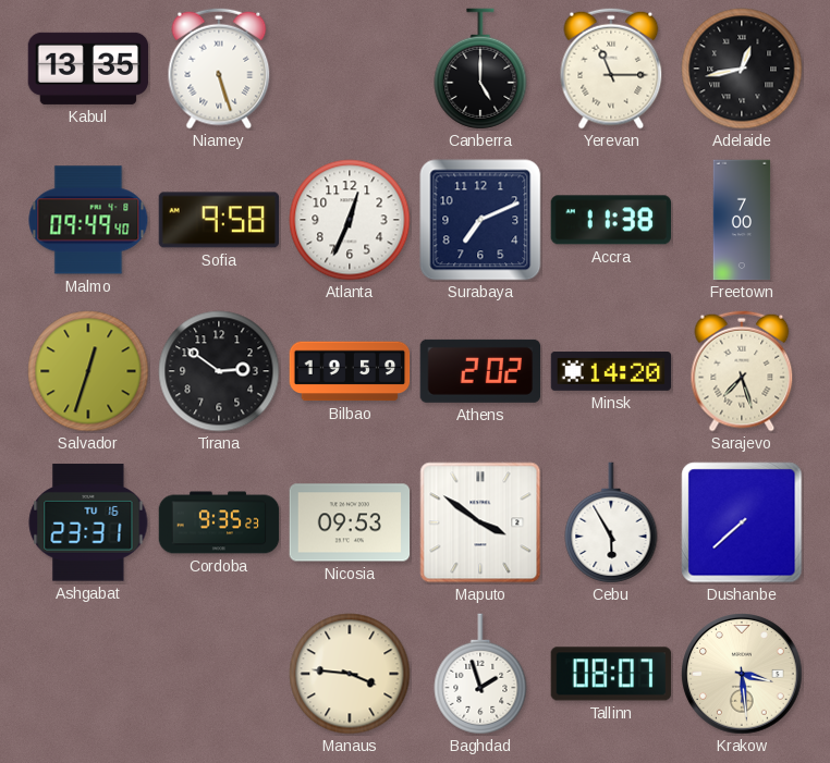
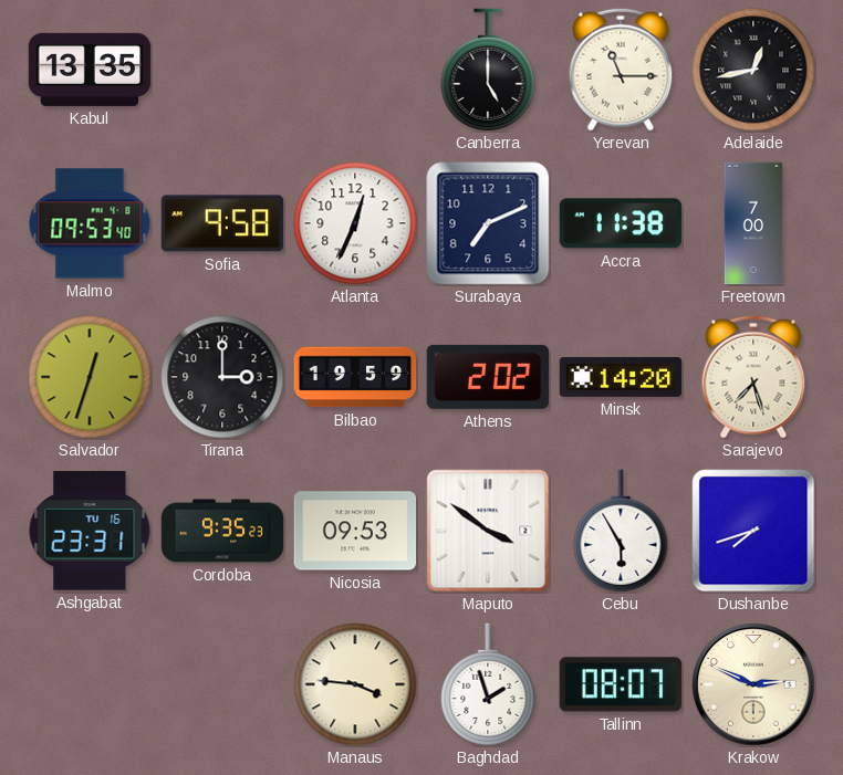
Niamey: 5:27 -> none (219, 69)
Malmo: 09:49 -> 09:53 (90, 223)
Tirana: 2:51 -> 3:00 (222, 377)
Dushanbe: 7:38 -> 7:42 (753, 531)
Krakow: 3:29 -> 2:49 (753, 684)
